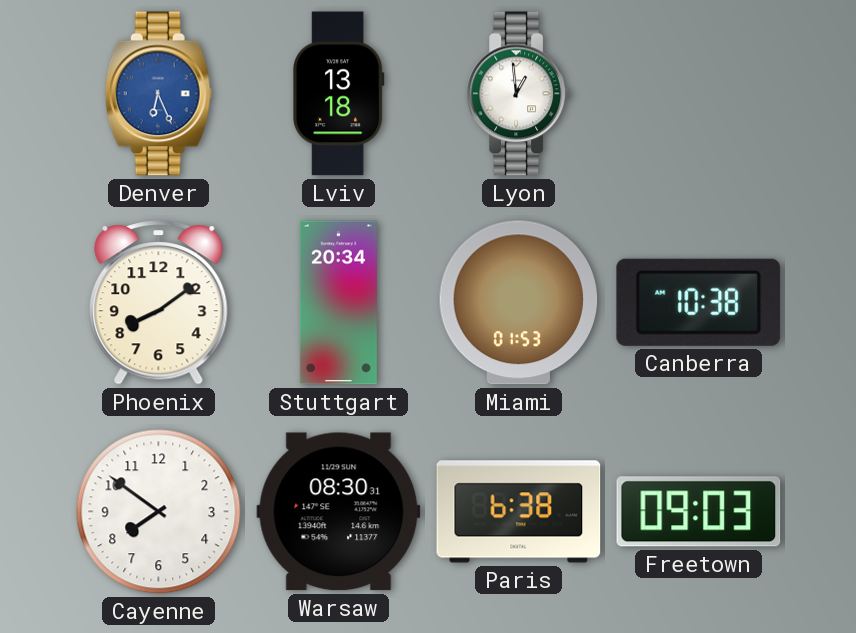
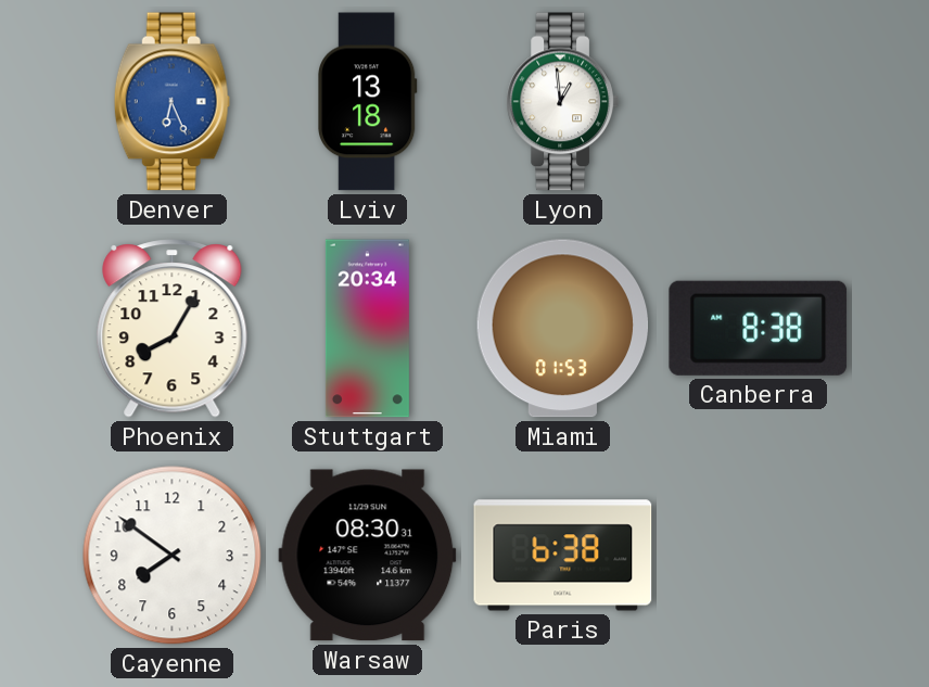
Phoenix: 8:09 -> 8:05 (173, 329)
Canberra: 10:38 -> 8:38 (759, 328)
Freetown: 09:03 -> none (699, 512)
